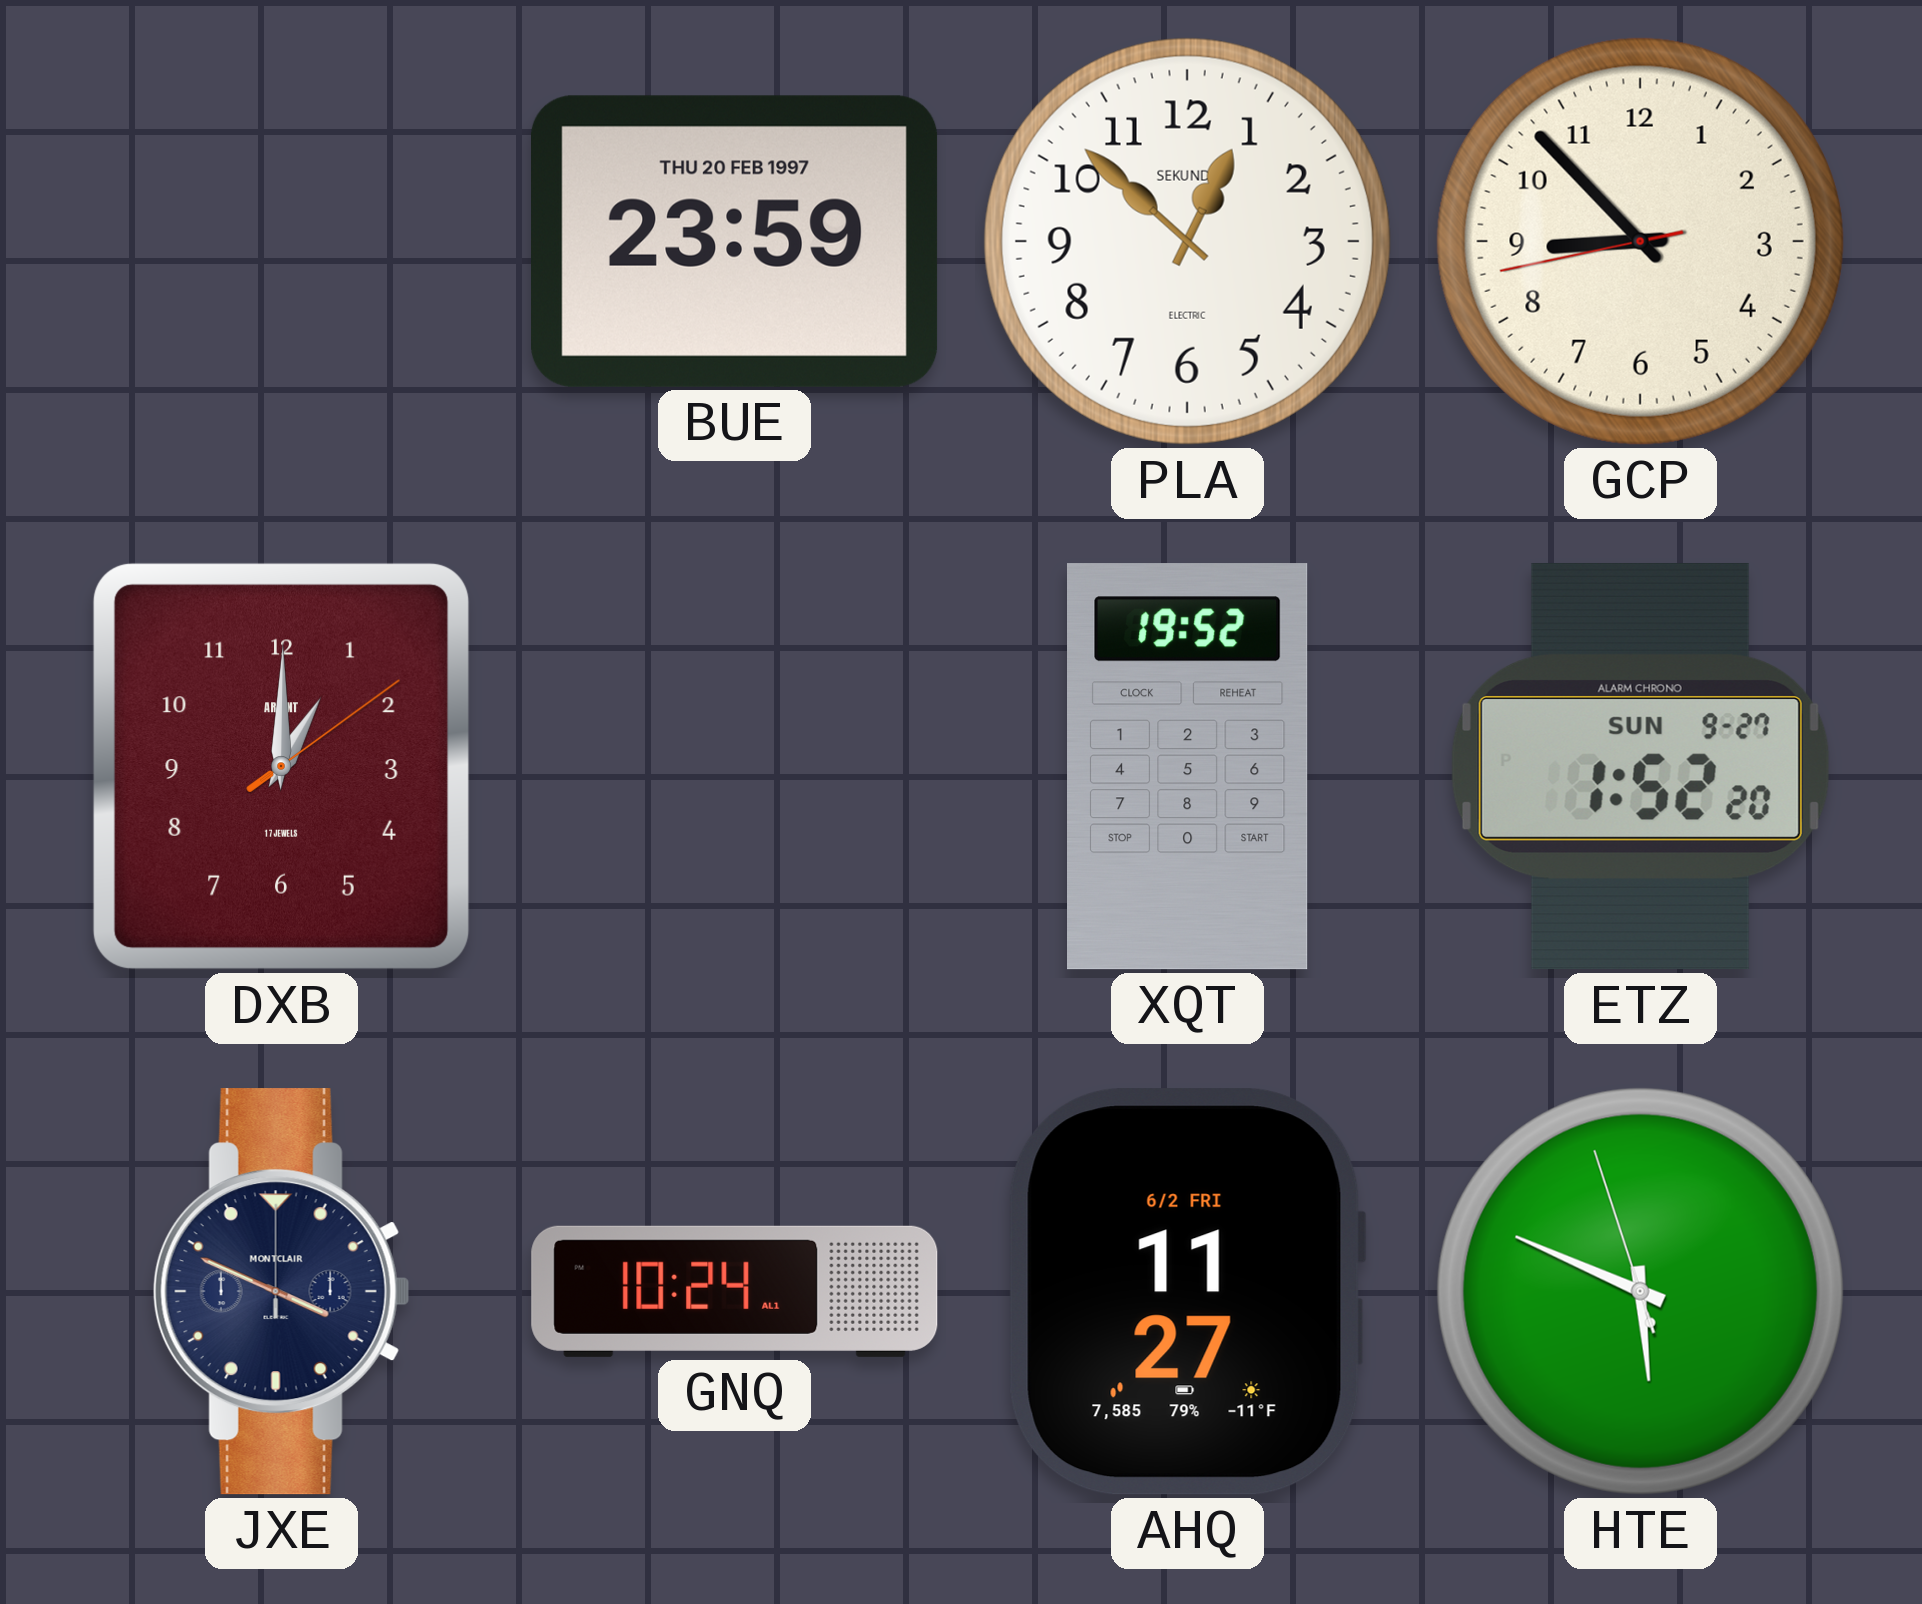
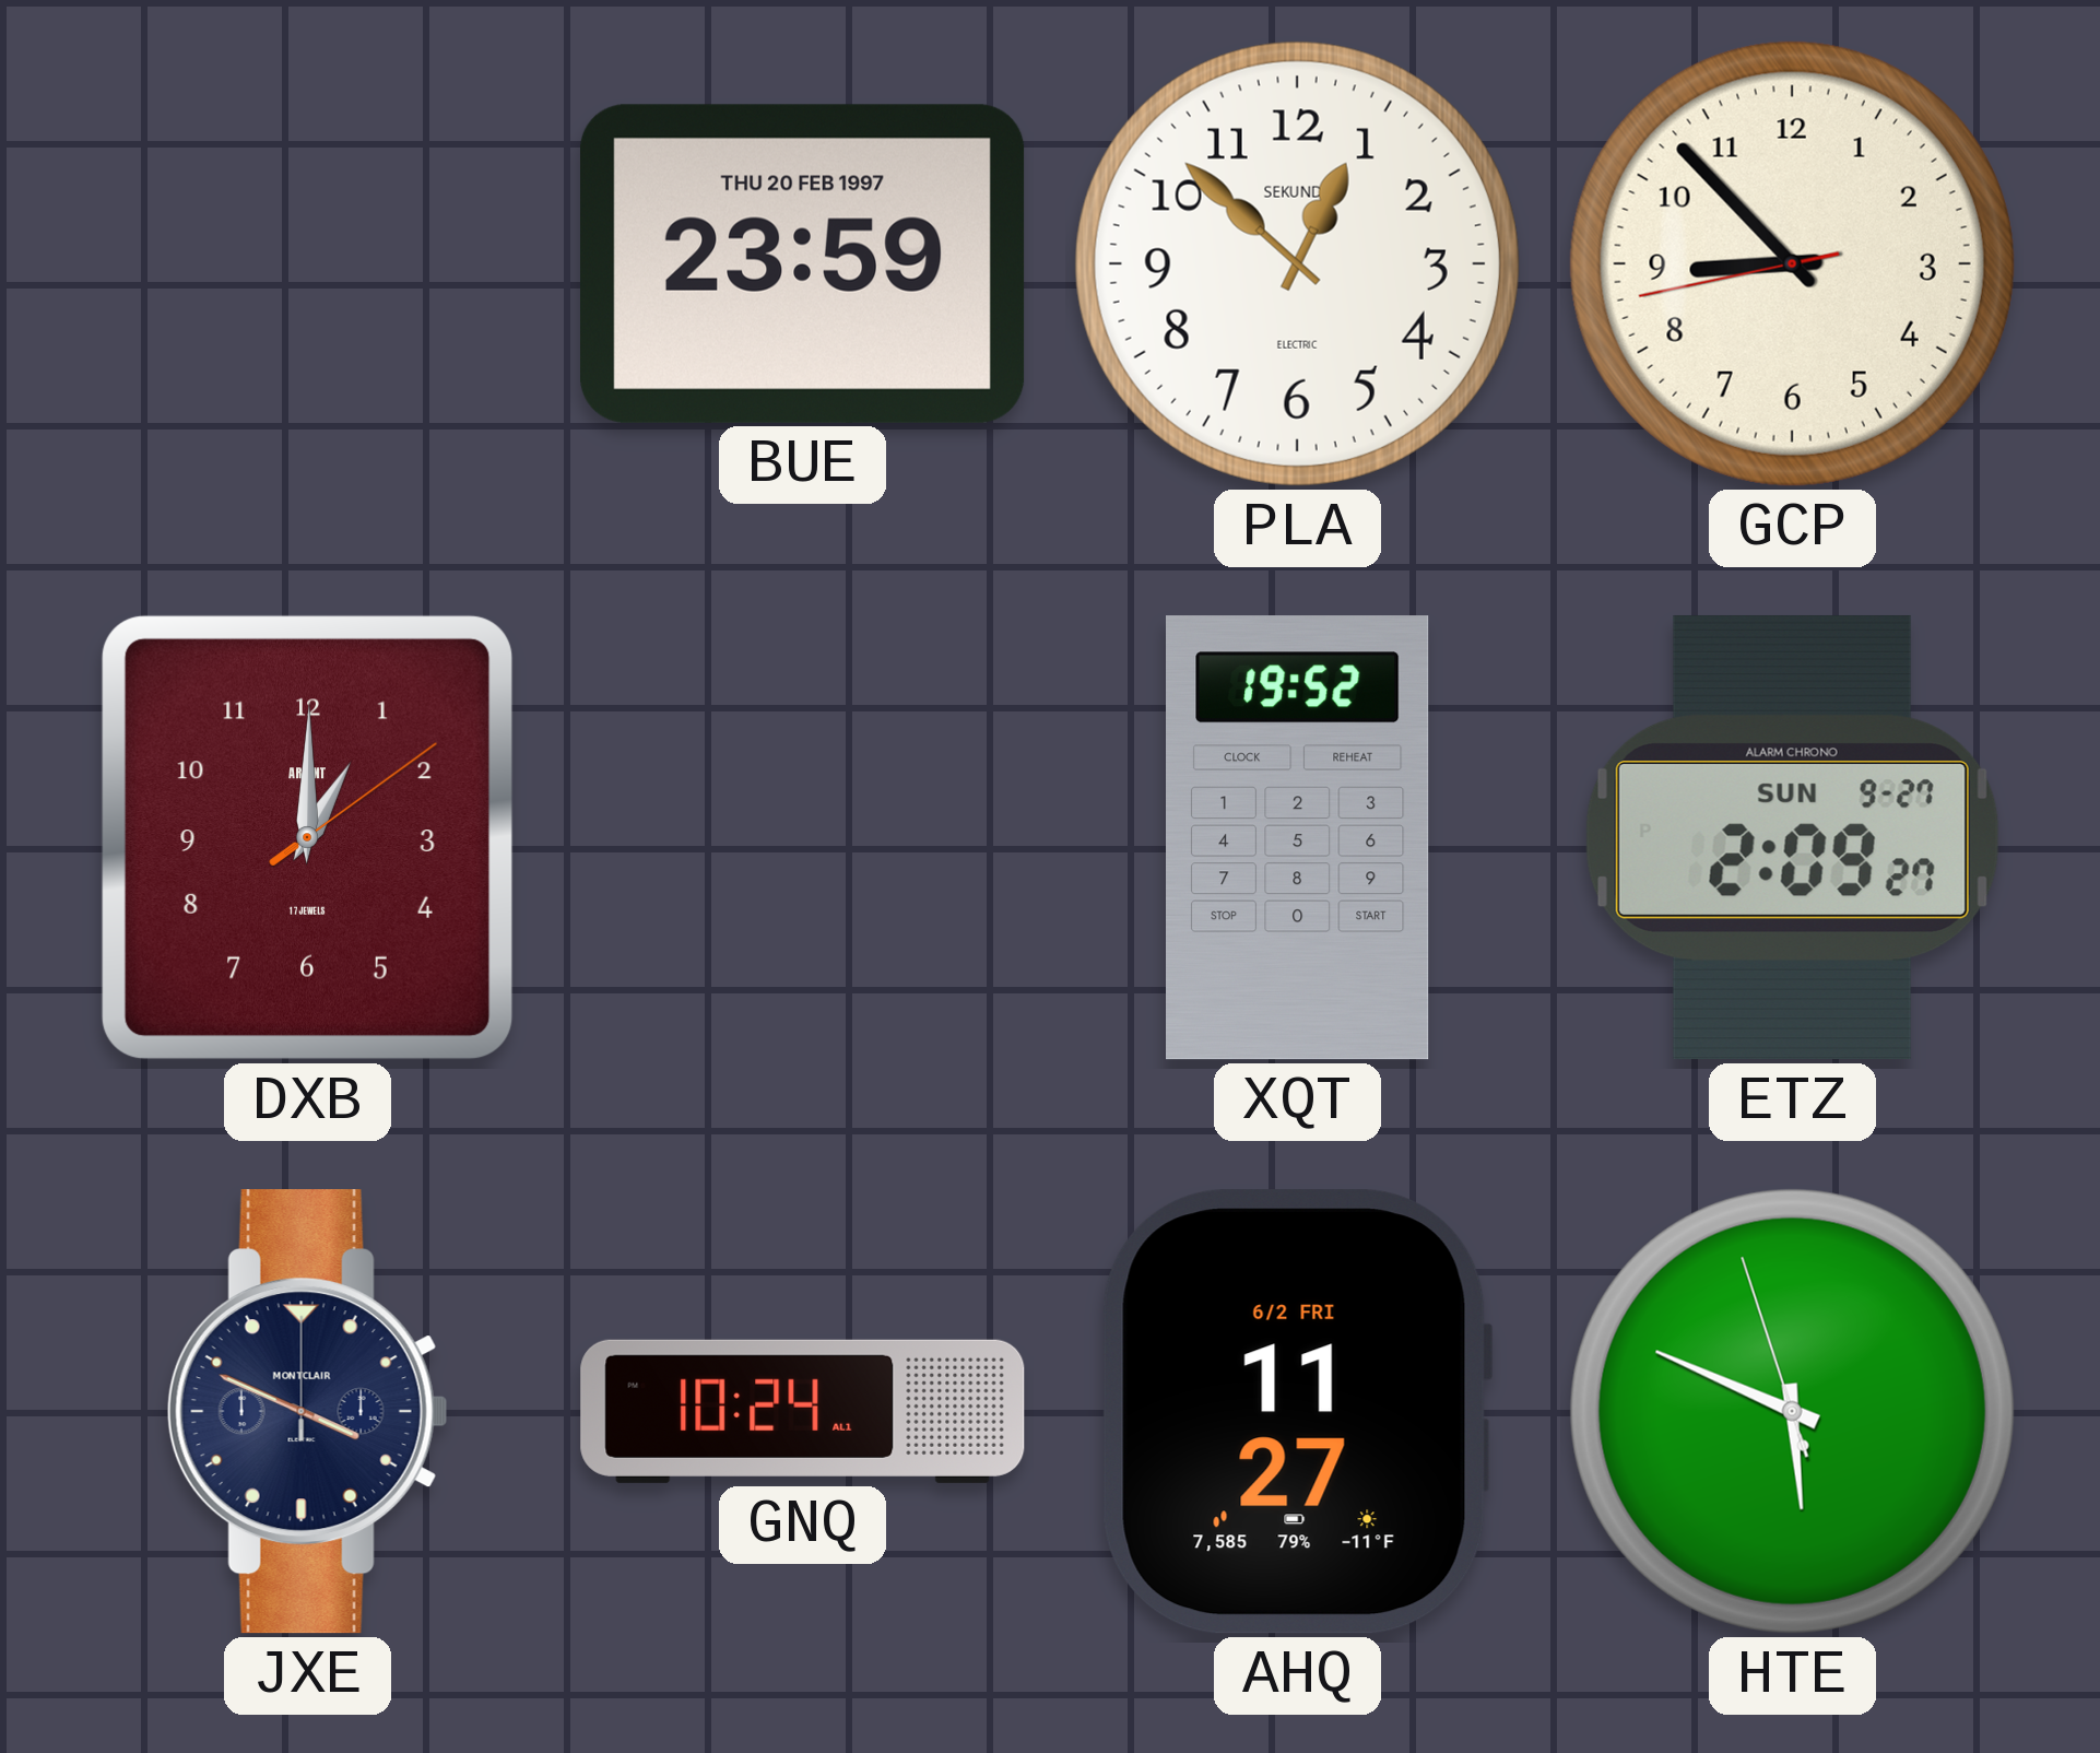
ETZ: 1:52 -> 2:09 (1792, 837)
